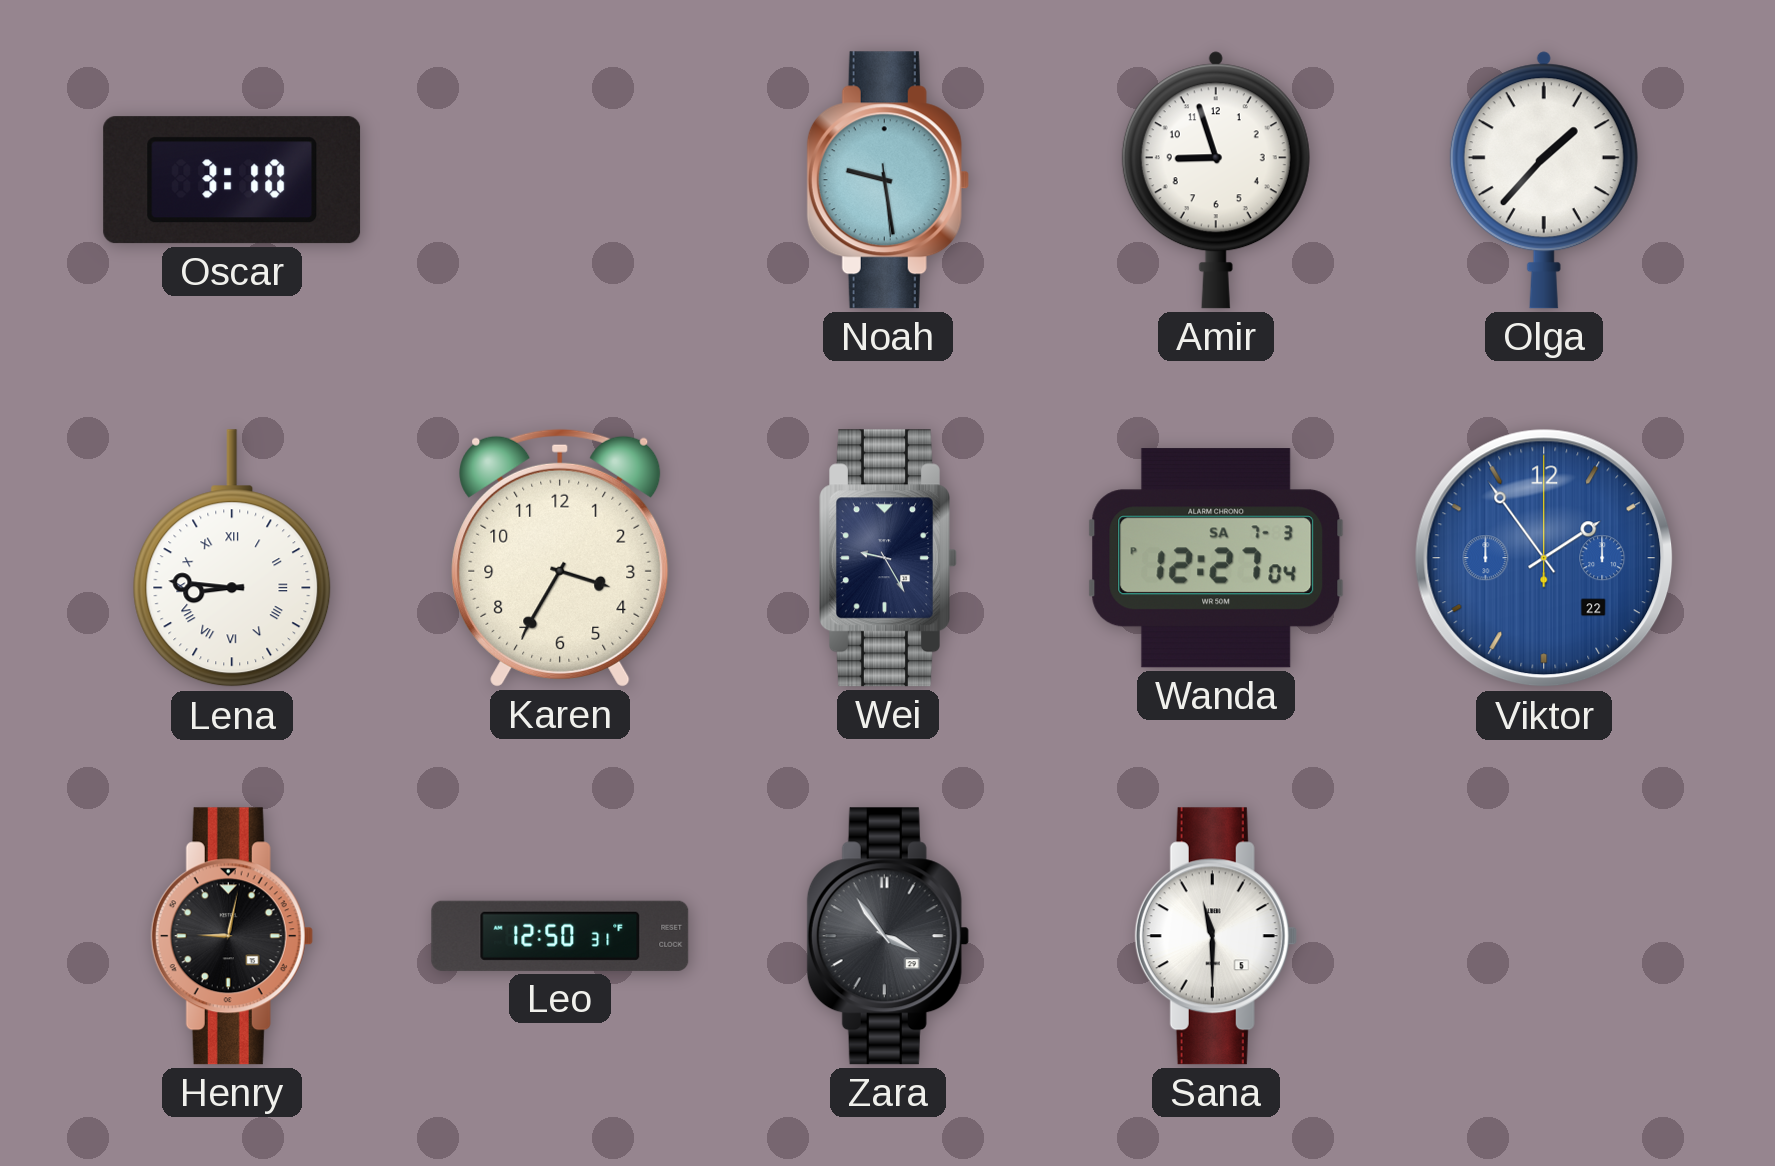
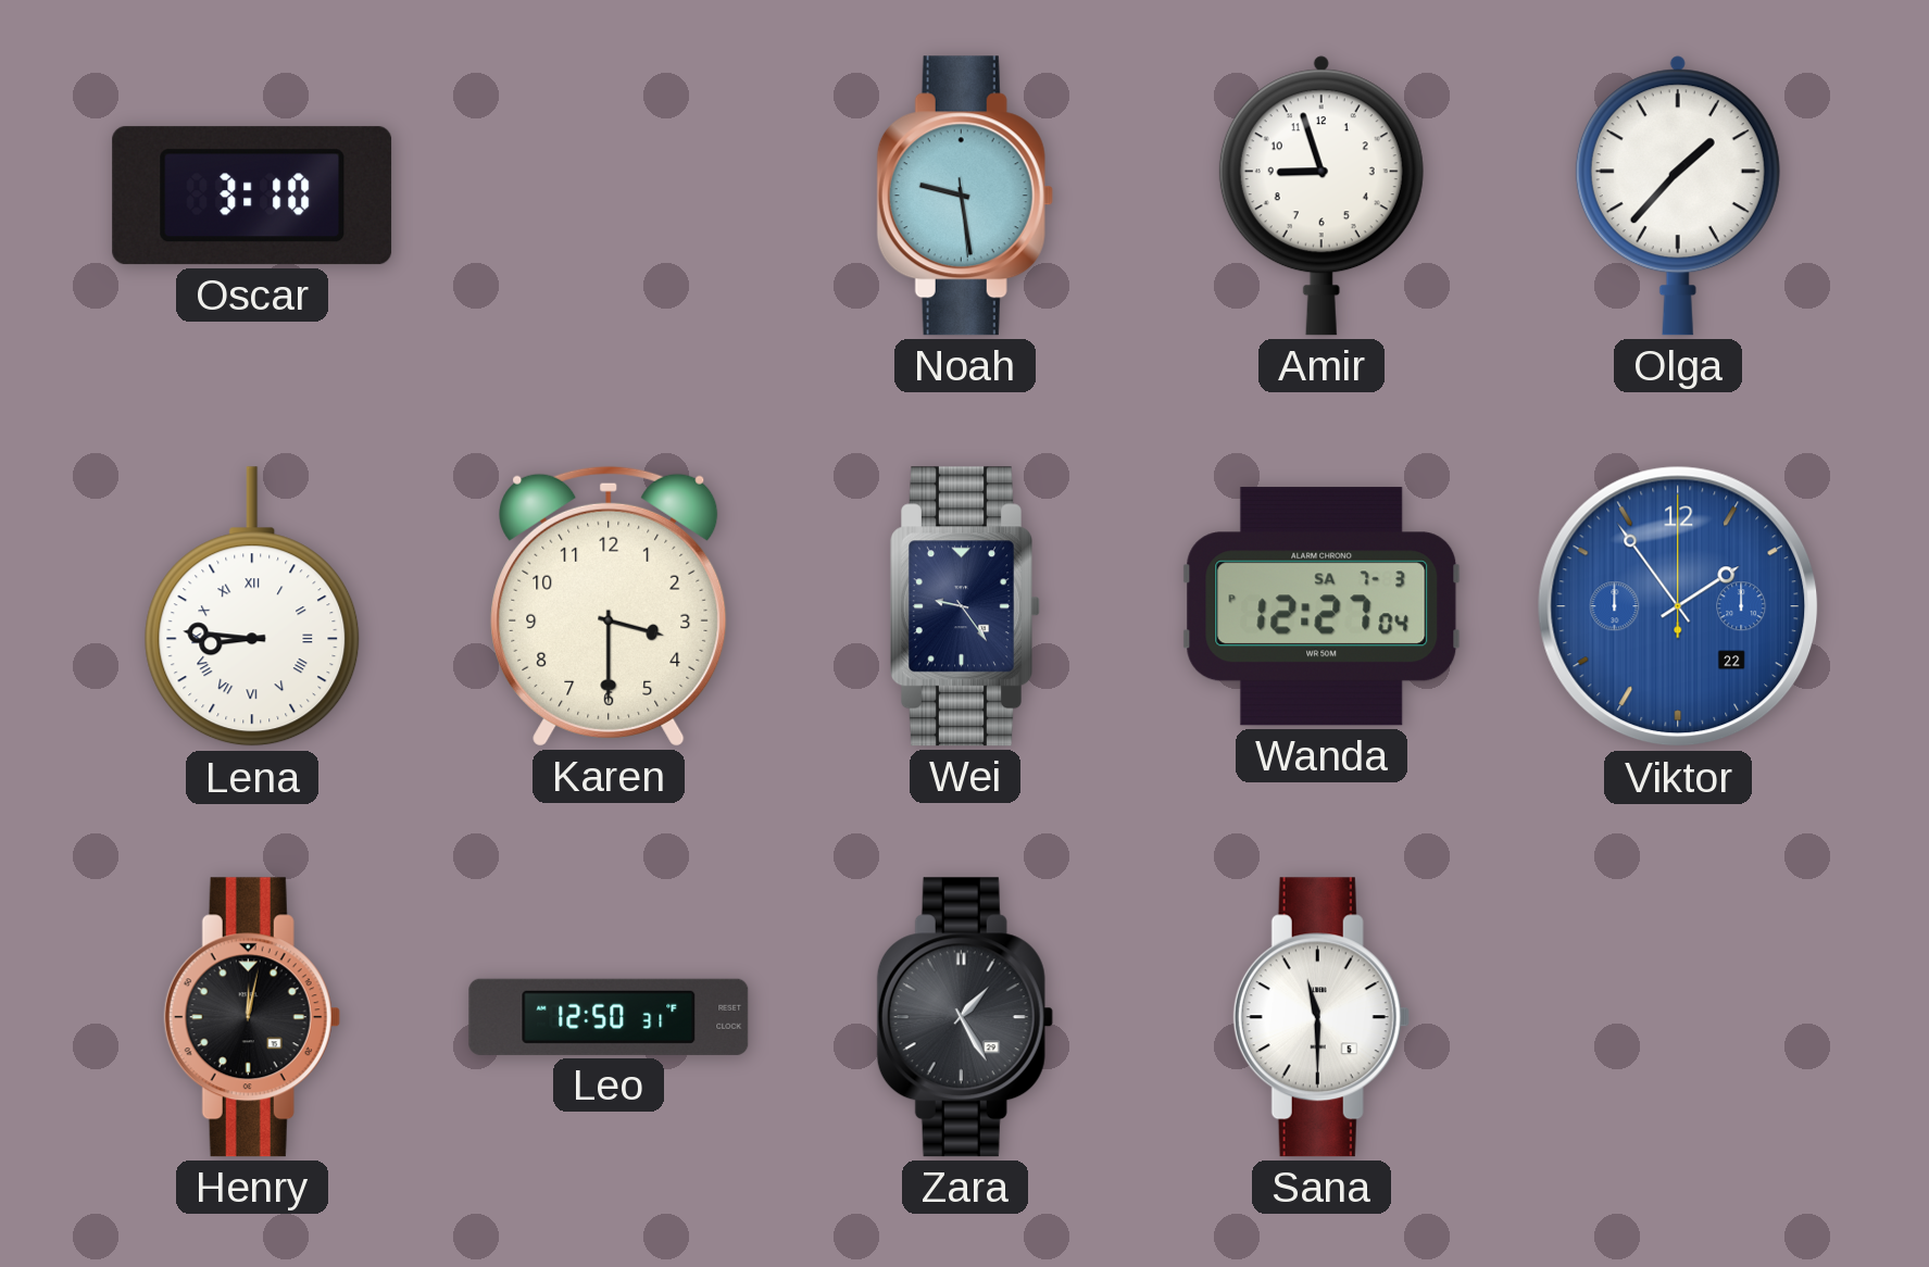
Karen: 3:35 -> 3:30 (609, 606)
Wei: 9:25 -> 9:24 (965, 606)
Henry: 9:02 -> 12:02 (252, 1017)
Zara: 3:54 -> 1:25 (965, 1017)
